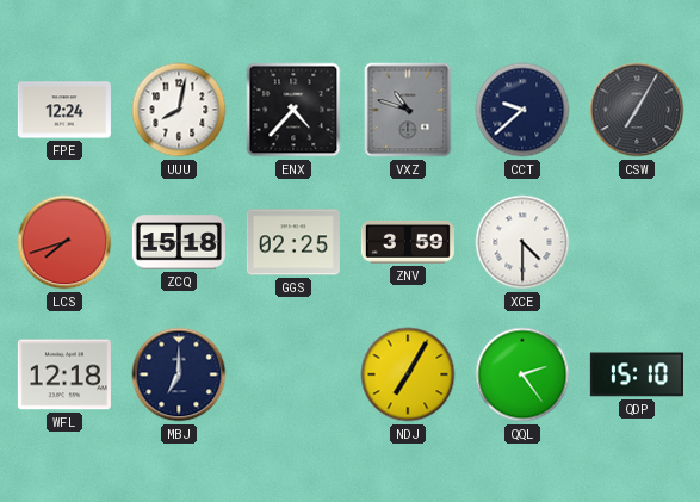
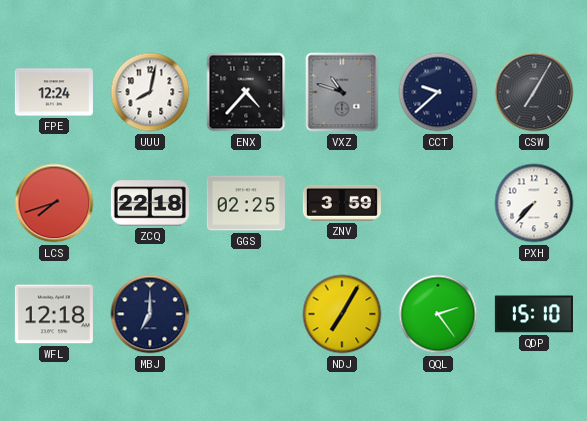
ZCQ: 15:18 -> 22:18 (150, 203)
XCE: 4:30 -> none (522, 242)
PXH: none -> 7:37 (534, 203)
